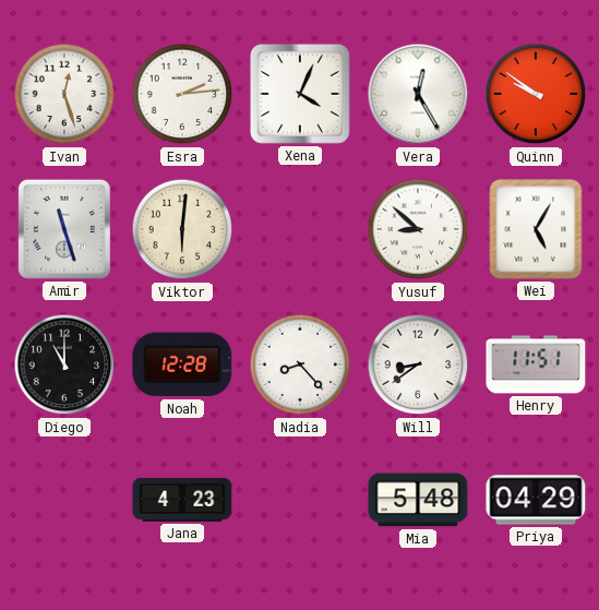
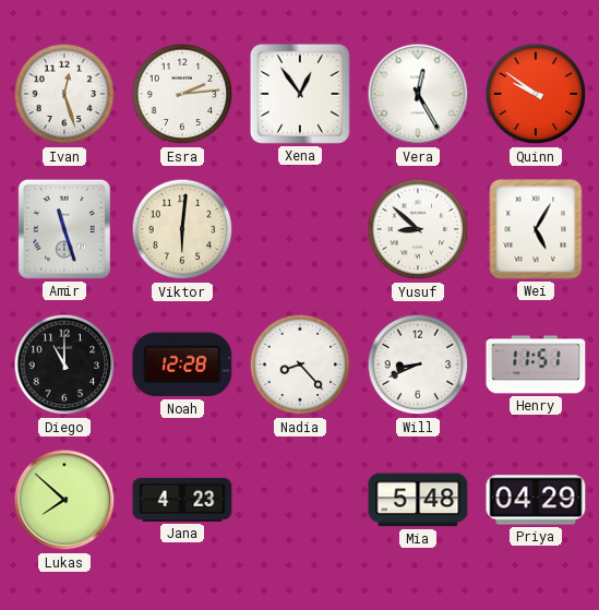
Xena: 4:04 -> 12:54 (300, 94)
Will: 8:39 -> 8:41 (418, 364)
Lukas: none -> 7:52 (64, 500)
